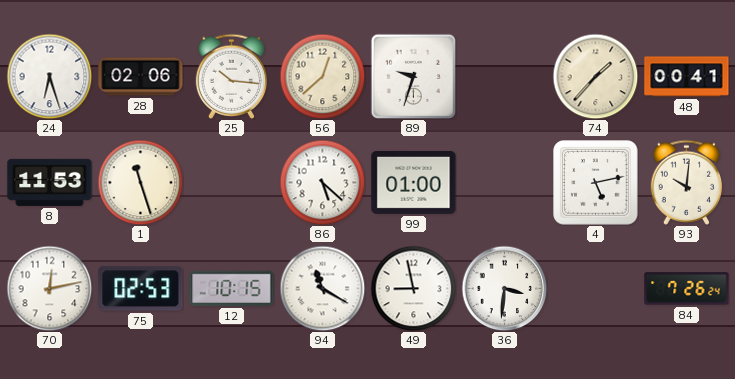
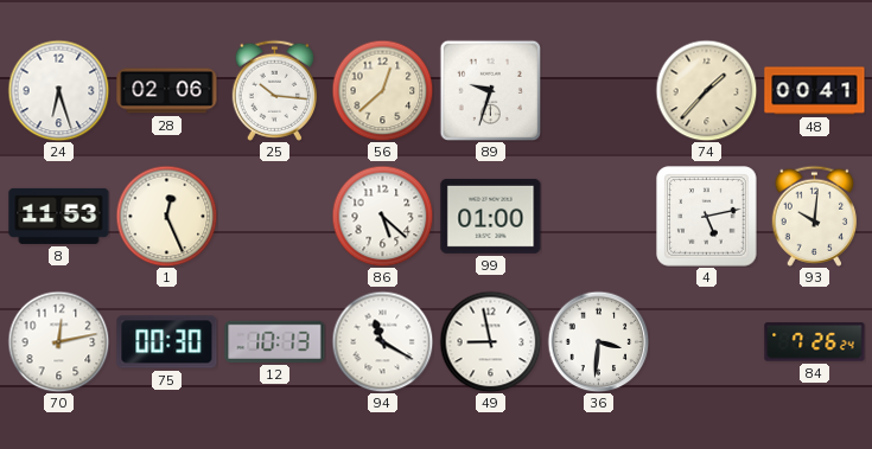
1: 11:27 -> 12:26 (166, 216)
75: 02:53 -> 00:30 (167, 342)
12: 10:15 -> 10:13 (275, 341)
